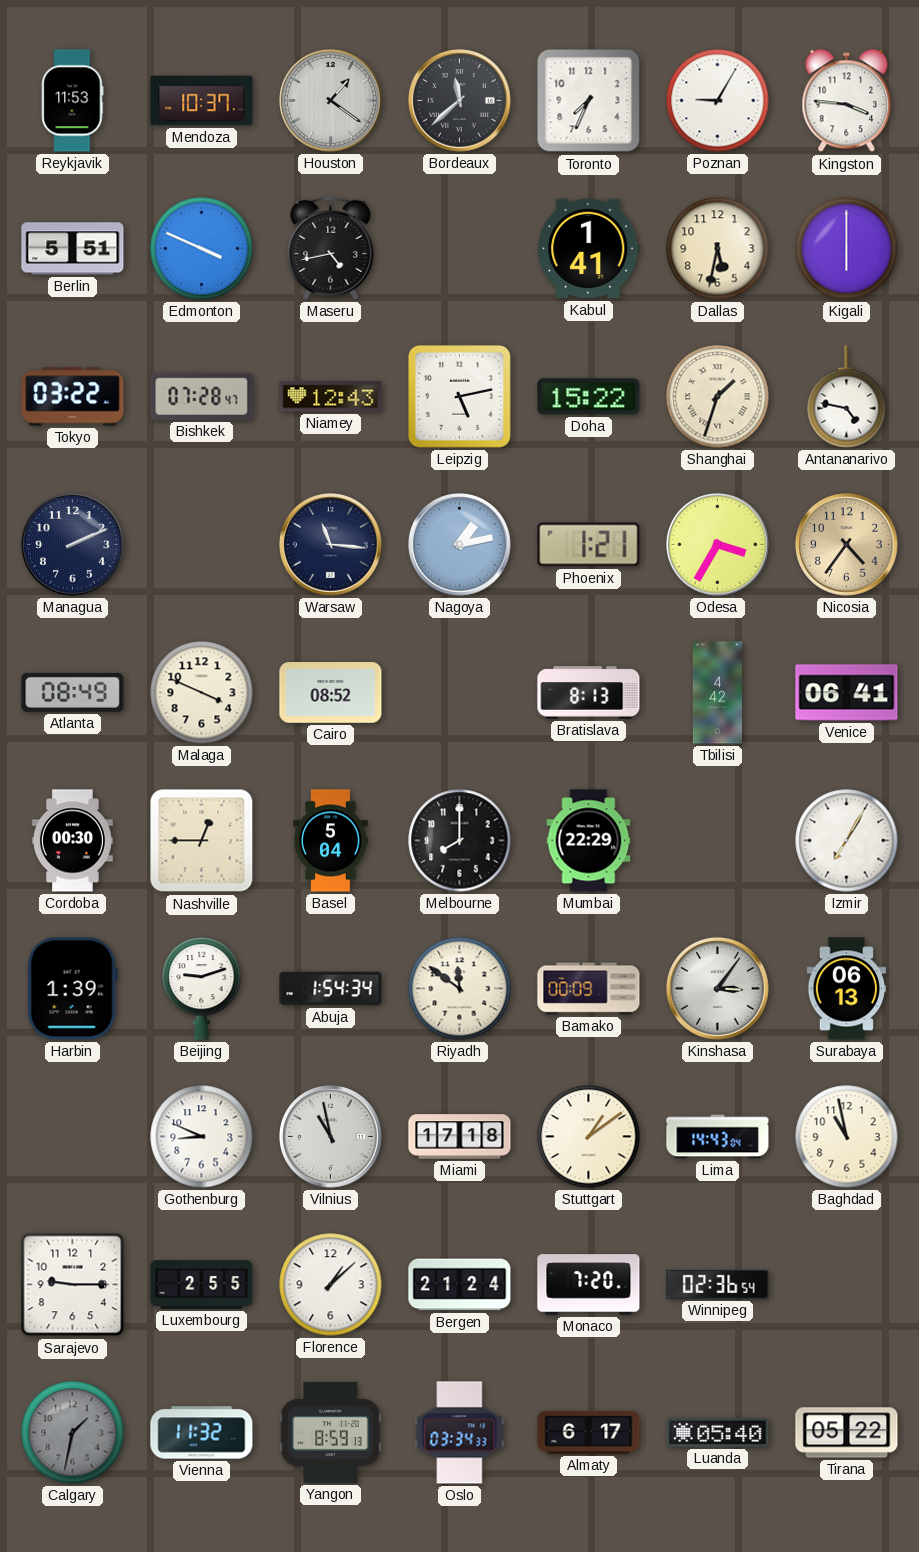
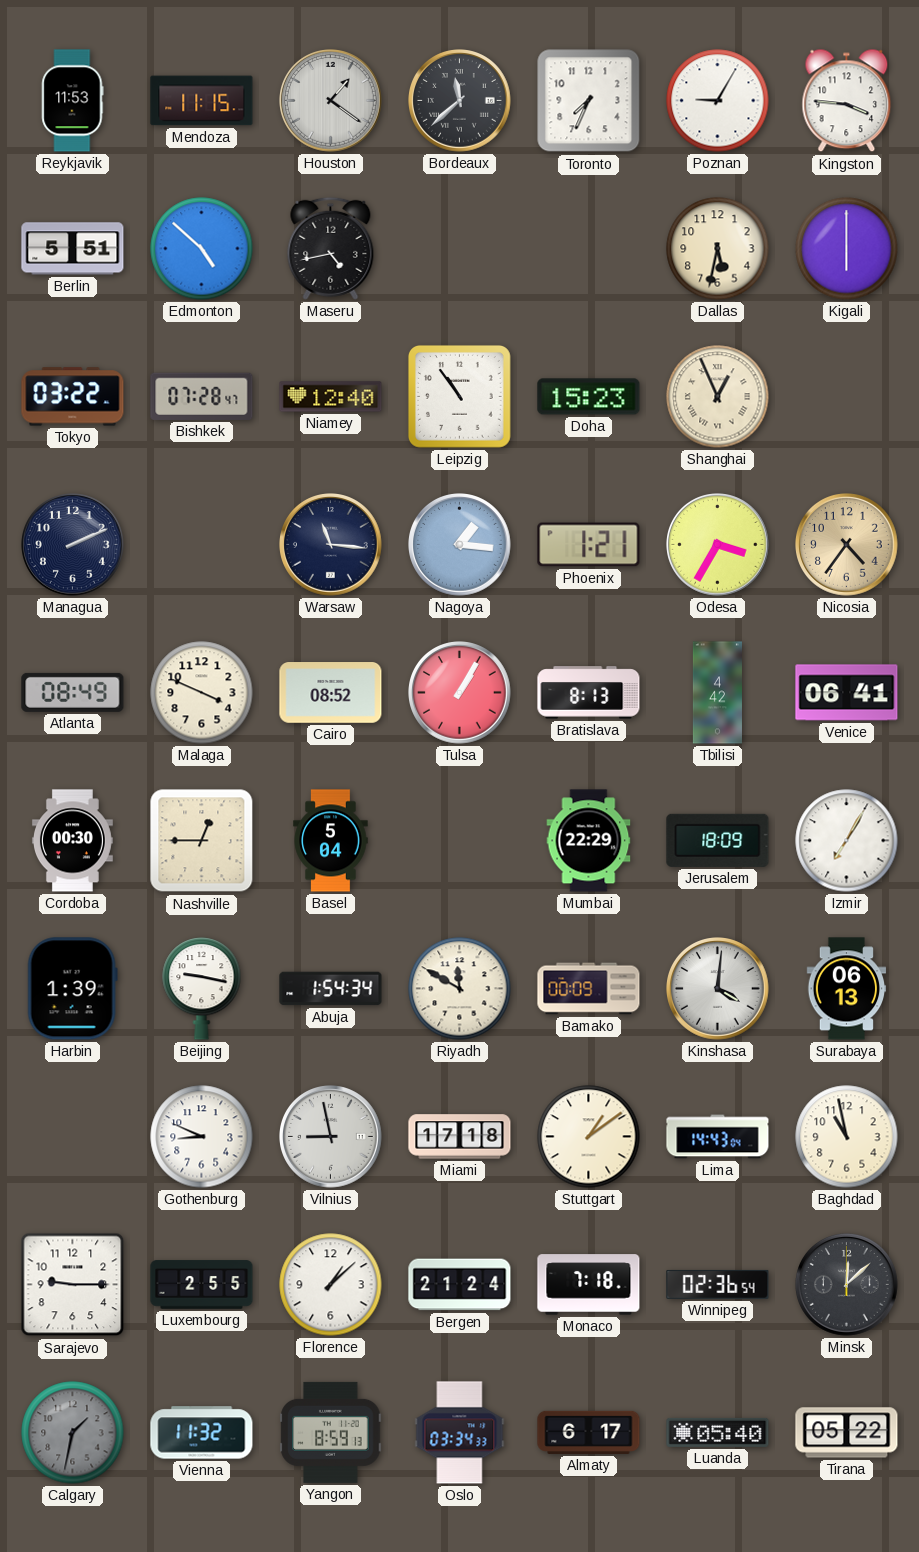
Mendoza: 10:37 -> 11:15 (202, 101)
Edmonton: 3:49 -> 4:52 (202, 249)
Kabul: 1:41 -> none (589, 249)
Niamey: 12:43 -> 12:40 (331, 397)
Leipzig: 5:13 -> 10:54 (459, 396)
Doha: 15:22 -> 15:23 (589, 397)
Shanghai: 1:33 -> 12:56 (718, 397)
Antananarivo: 4:47 -> none (847, 397)
Nagoya: 1:13 -> 1:16 (460, 545)
Tulsa: none -> 1:05 (460, 693)
Melbourne: 8:00 -> none (460, 841)
Jerusalem: none -> 18:09 (718, 840)
Beijing: 9:12 -> 9:17 (202, 989)
Riyadh: 11:51 -> 11:50 (460, 989)
Kinshasa: 3:06 -> 4:01 (718, 989)
Vilnius: 10:58 -> 8:58 (331, 1137)
Monaco: 7:20 -> 7:18 (589, 1285)
Minsk: none -> 12:08 (847, 1285)
